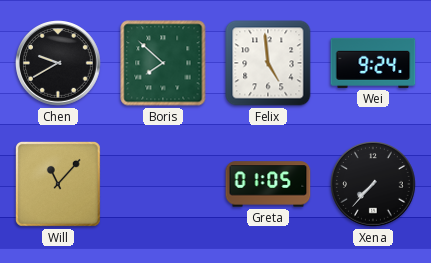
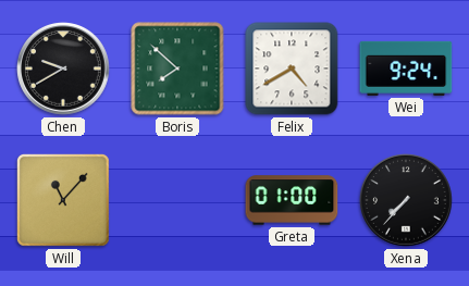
Felix: 4:59 -> 4:40 (292, 69)
Greta: 01:05 -> 01:00 (292, 200)
